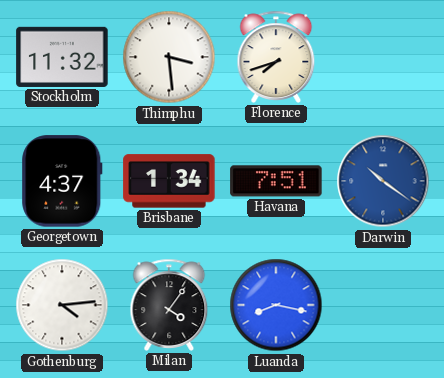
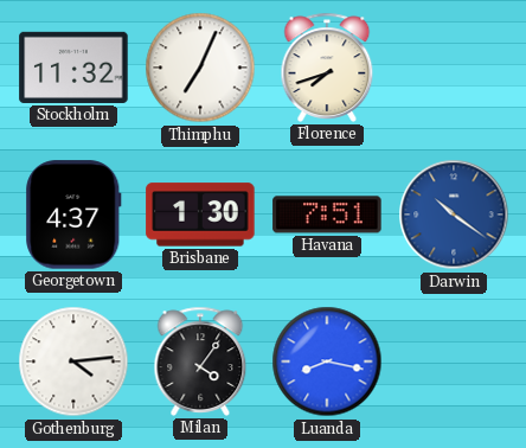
Thimphu: 3:29 -> 7:04 (200, 68)
Brisbane: 1:34 -> 1:30 (200, 215)
